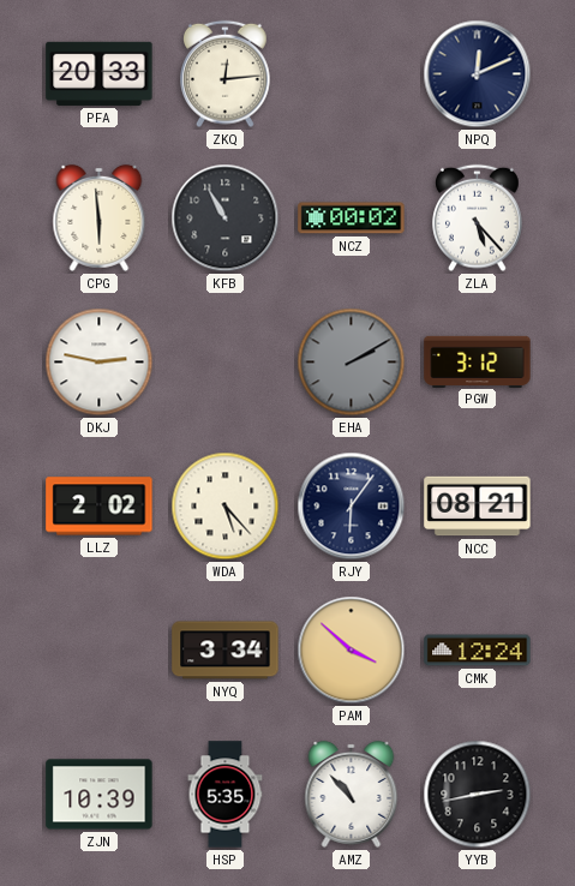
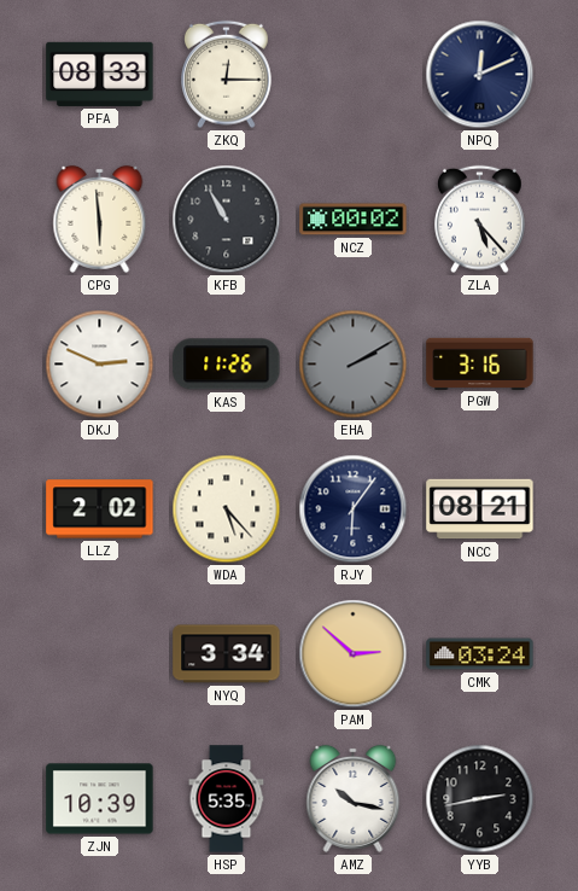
PFA: 20:33 -> 08:33 (100, 74)
ZKQ: 12:14 -> 12:15 (227, 75)
DKJ: 2:47 -> 2:49 (100, 365)
KAS: none -> 11:26 (227, 365)
PGW: 3:12 -> 3:16 (480, 363)
PAM: 3:52 -> 2:52 (354, 654)
CMK: 12:24 -> 03:24 (480, 654)
AMZ: 10:53 -> 10:17 (354, 798)
